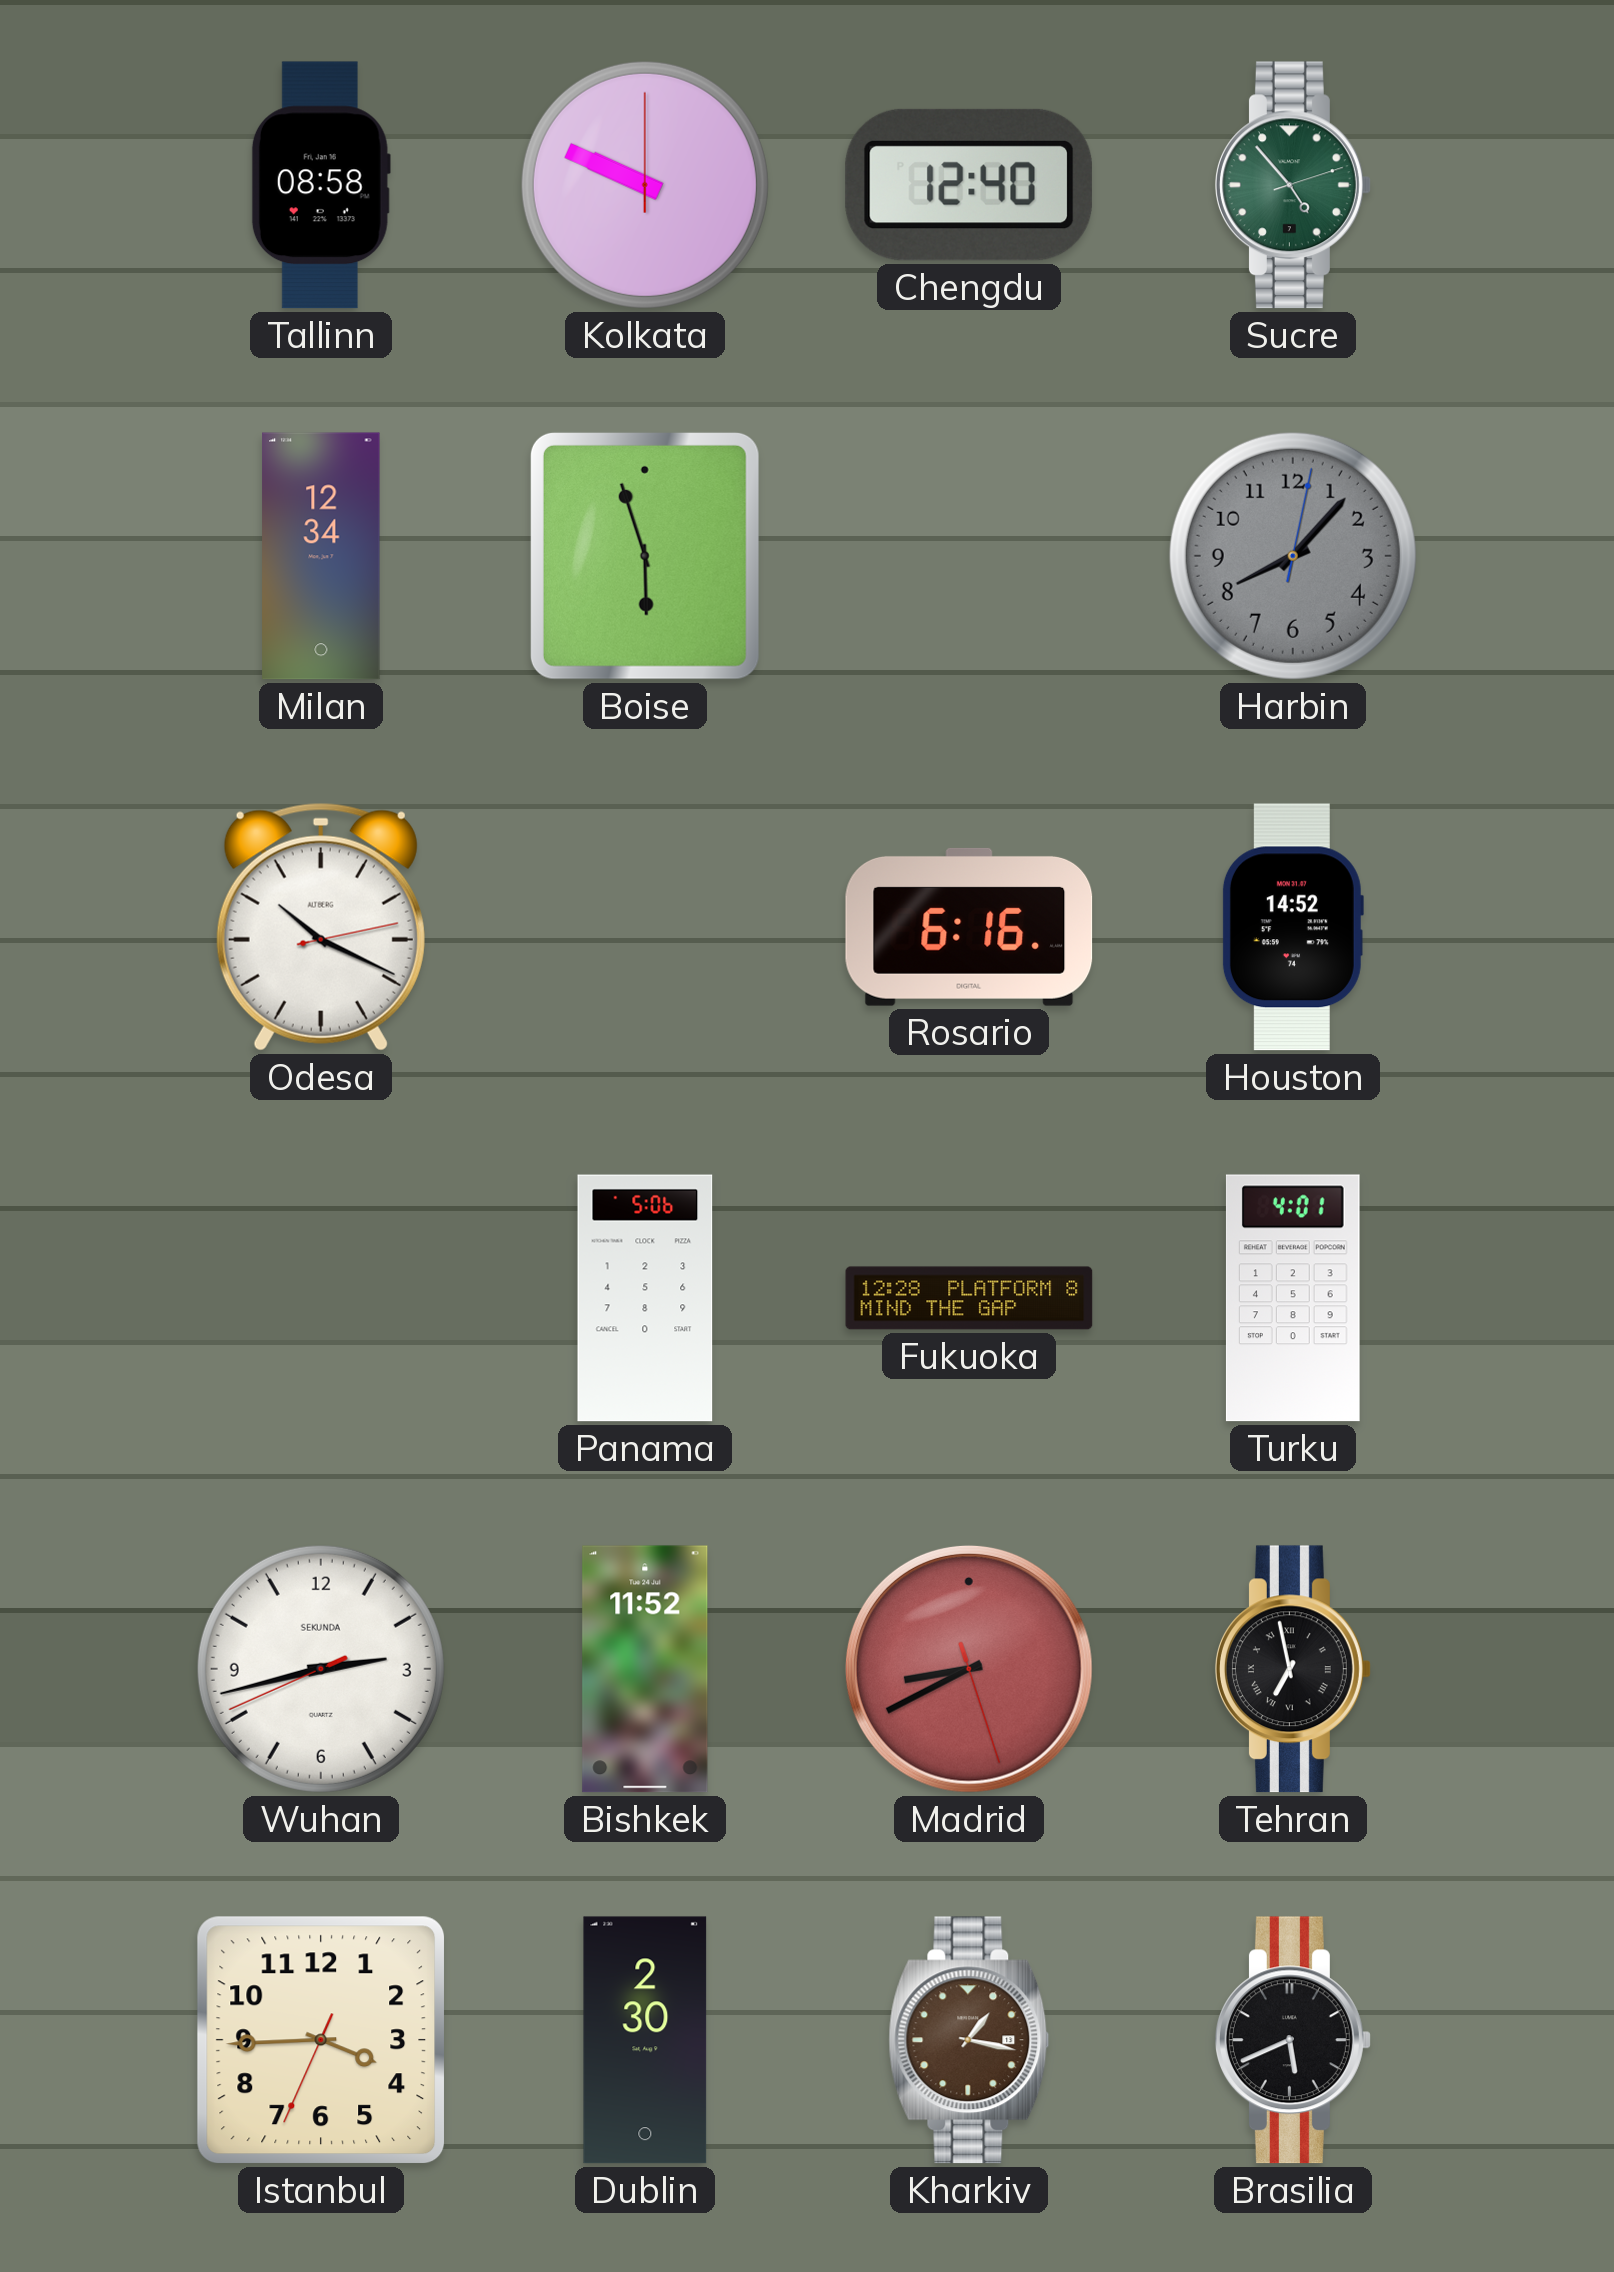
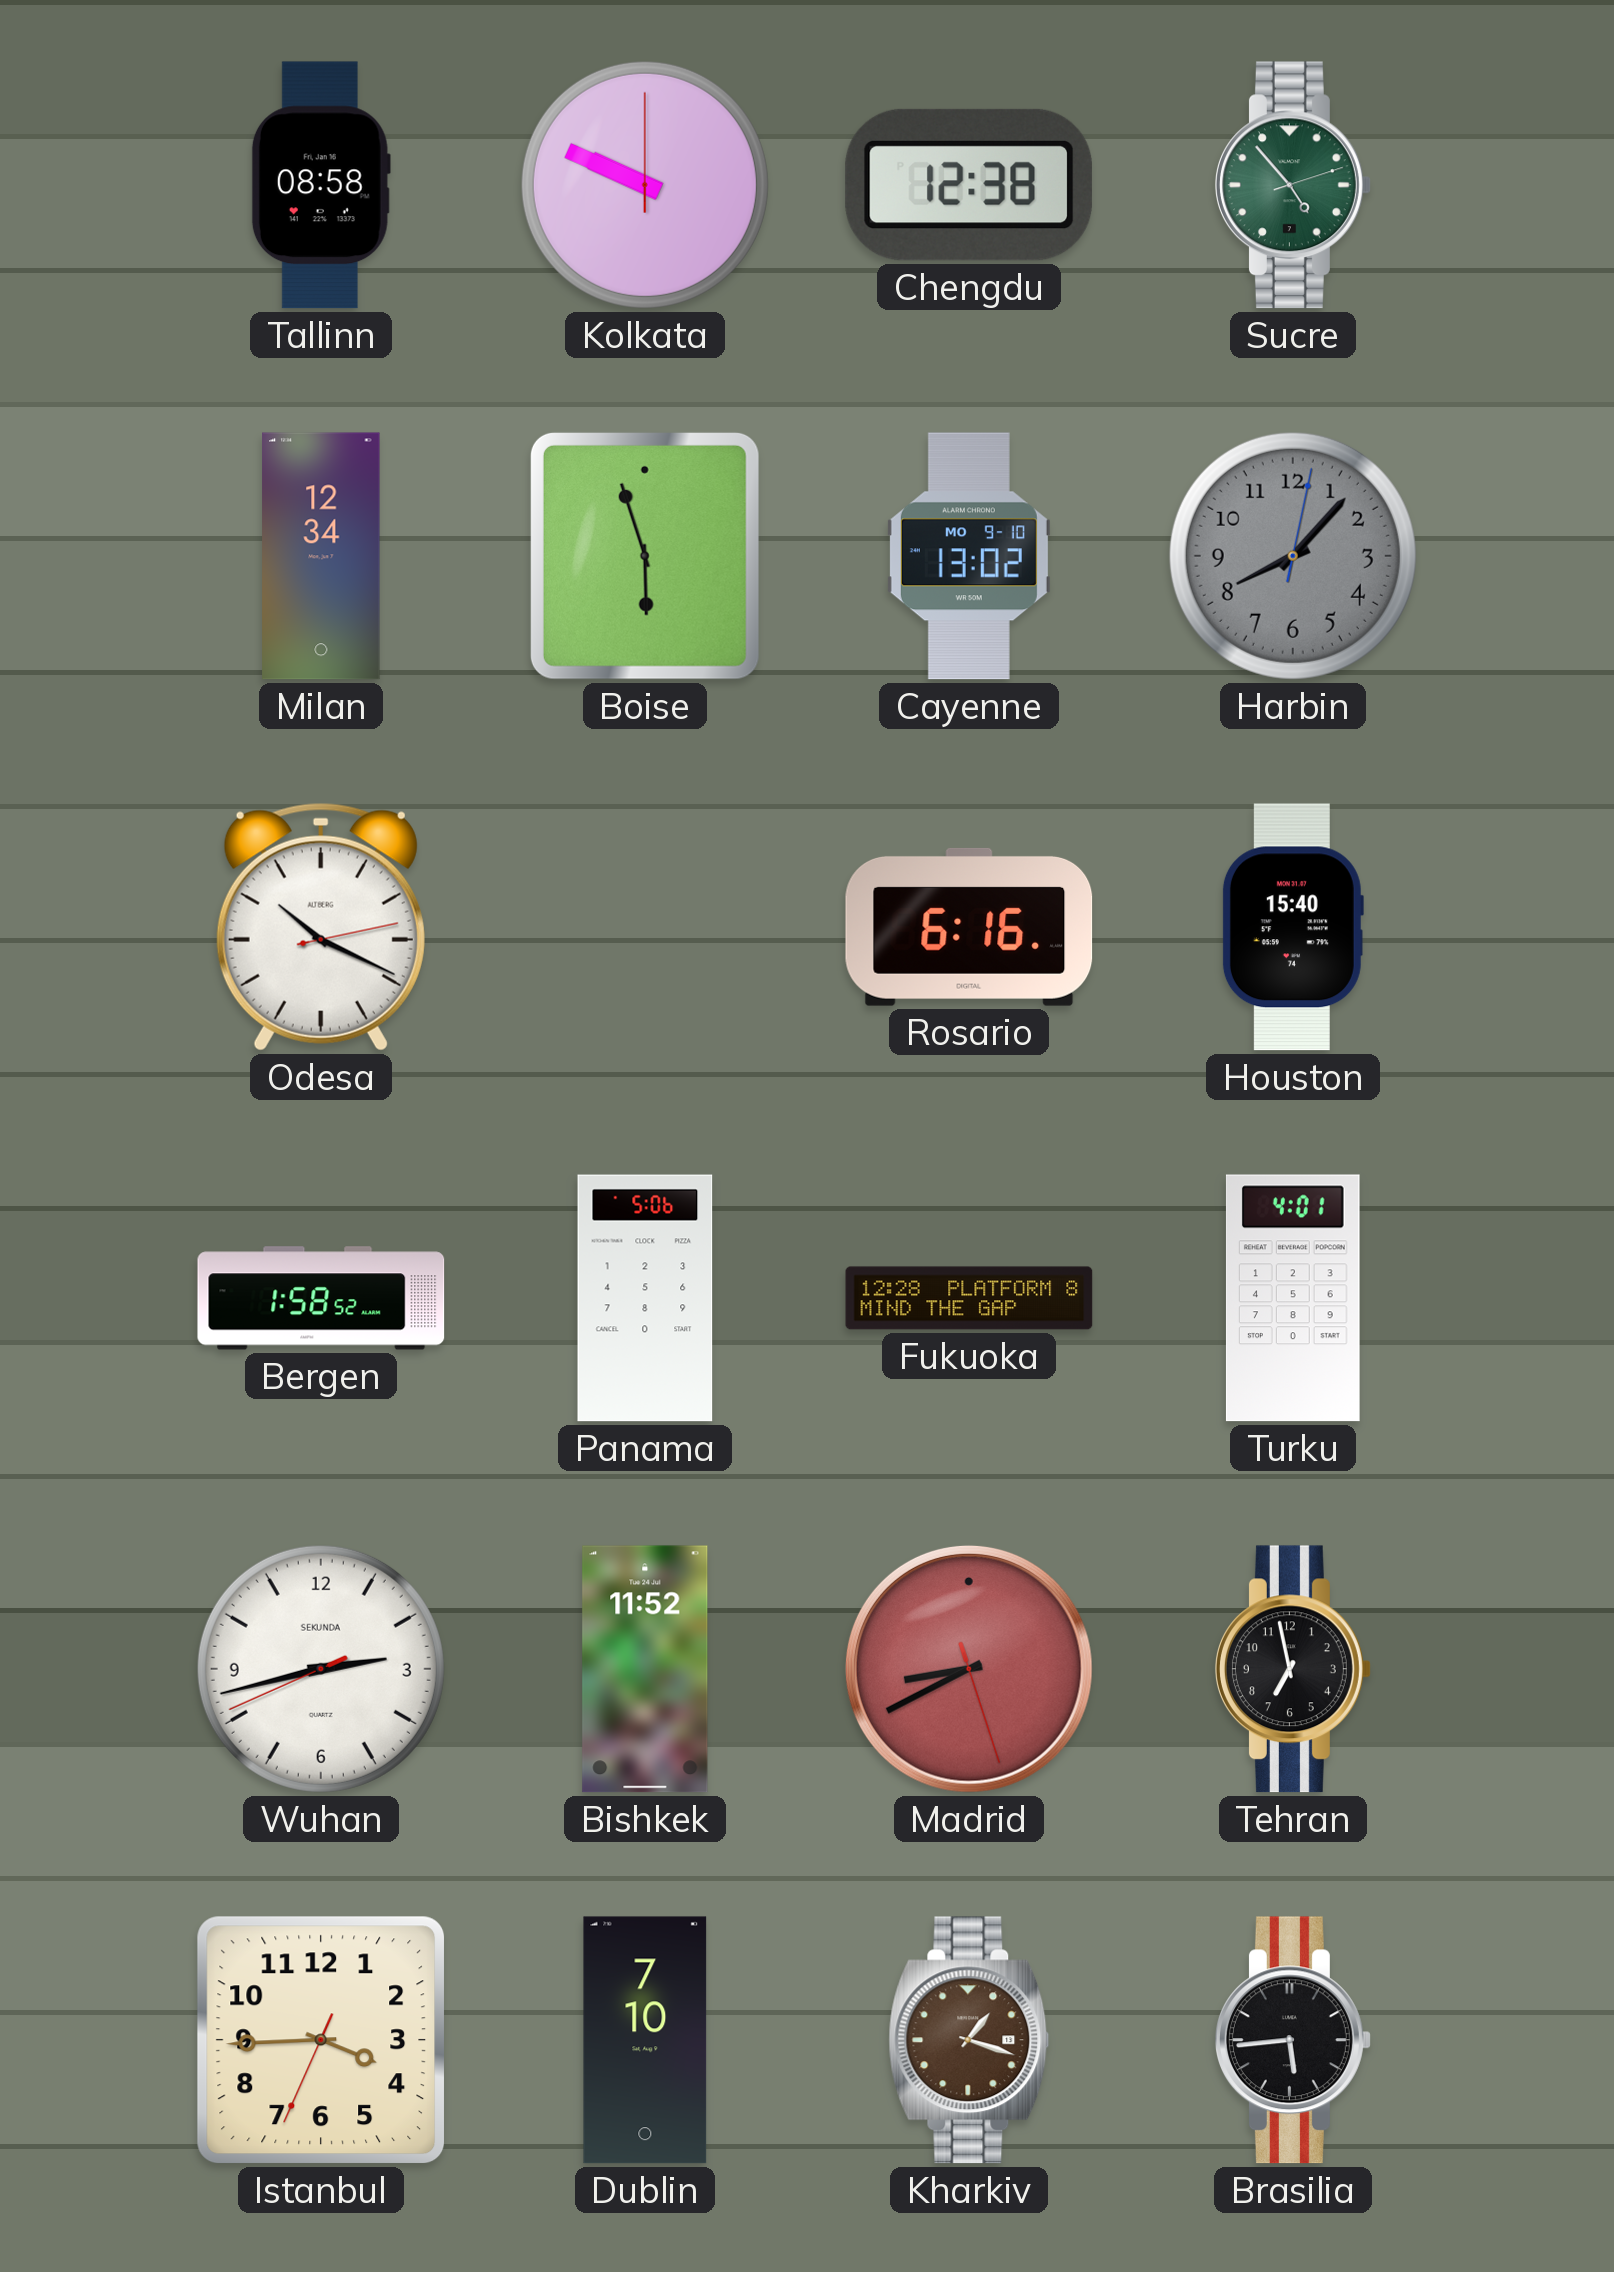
Chengdu: 12:40 -> 12:38 (969, 185)
Cayenne: none -> 13:02 (969, 556)
Houston: 14:52 -> 15:40 (1292, 927)
Bergen: none -> 1:58 (321, 1298)
Tehran numerals: Roman -> Arabic (1293, 1669)
Dublin: 2:30 -> 7:10 (645, 2040)
Kharkiv: 1:17 -> 1:18 (969, 2040)
Brasilia: 5:41 -> 5:44 (1293, 2040)
